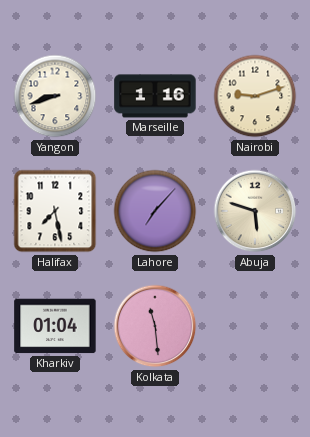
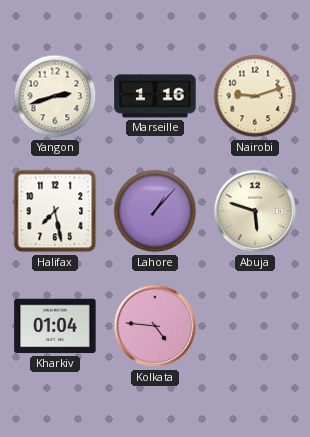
Yangon: 8:42 -> 2:42 (55, 96)
Lahore: 7:07 -> 1:07 (155, 211)
Kolkata: 11:29 -> 4:46 (155, 326)
